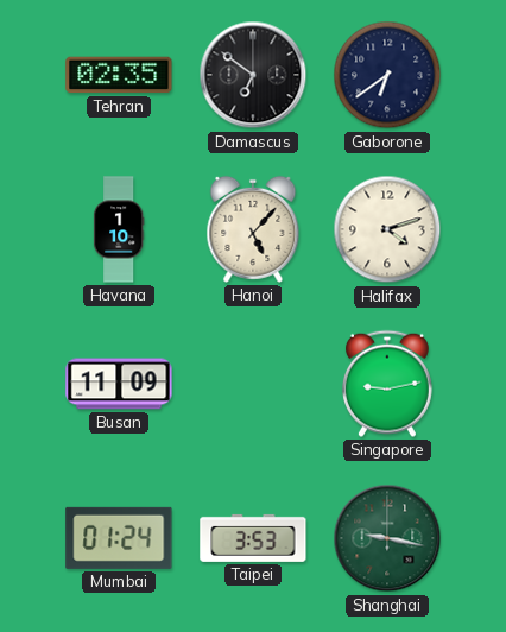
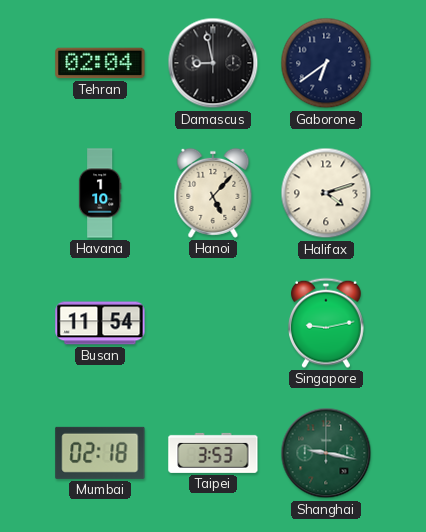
Tehran: 02:35 -> 02:04 (100, 63)
Damascus: 6:51 -> 8:58 (213, 63)
Busan: 11:09 -> 11:54 (100, 323)
Mumbai: 01:24 -> 02:18 (100, 453)
